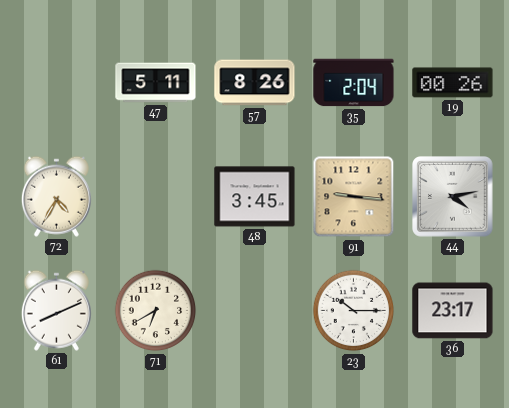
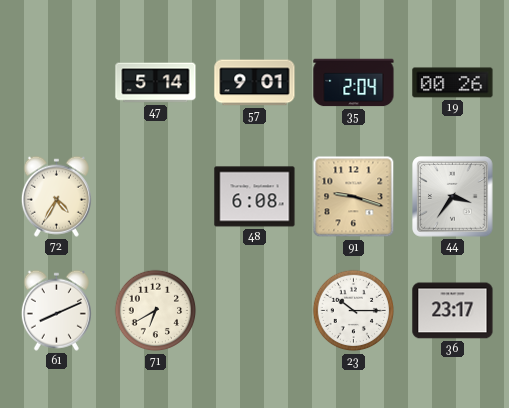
47: 5:11 -> 5:14 (156, 83)
57: 8:26 -> 9:01 (255, 83)
48: 3:45 -> 6:08 (255, 197)
91: 9:16 -> 9:18 (354, 197)
44: 4:13 -> 3:36 (453, 197)
